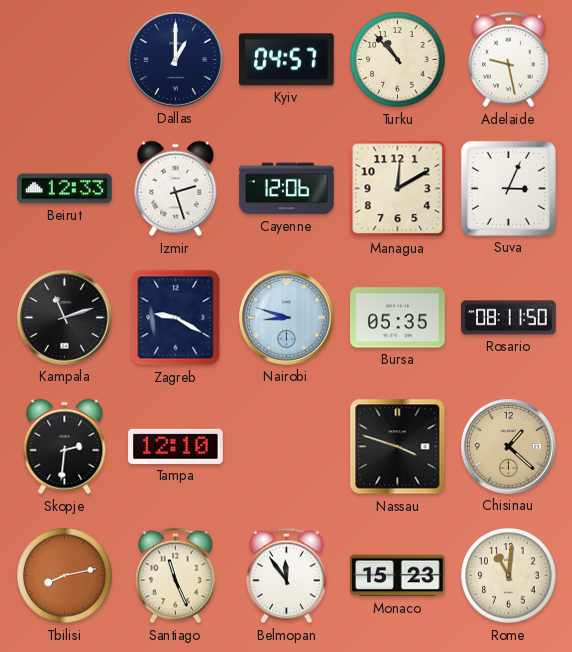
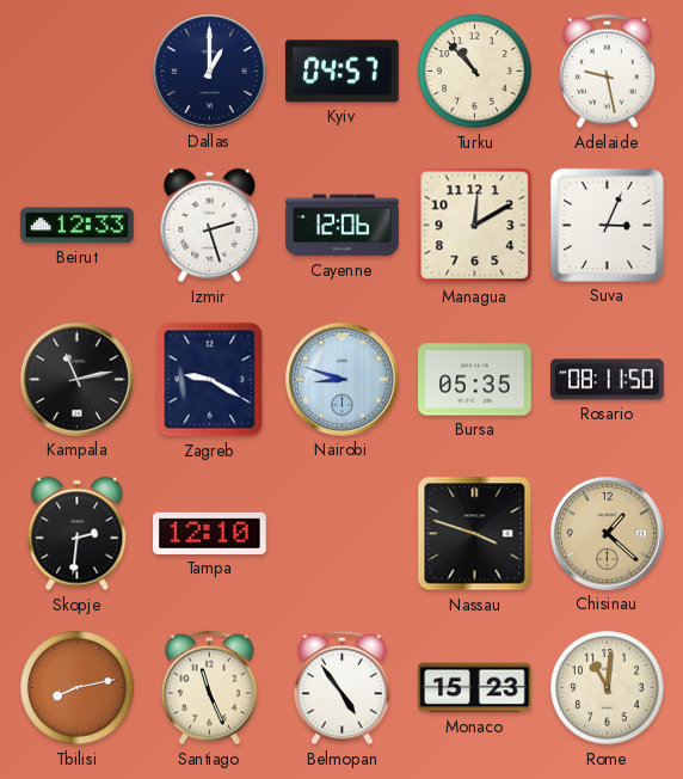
Kampala: 11:12 -> 11:13 (78, 380)
Belmopan: 11:54 -> 4:54 (343, 688)
